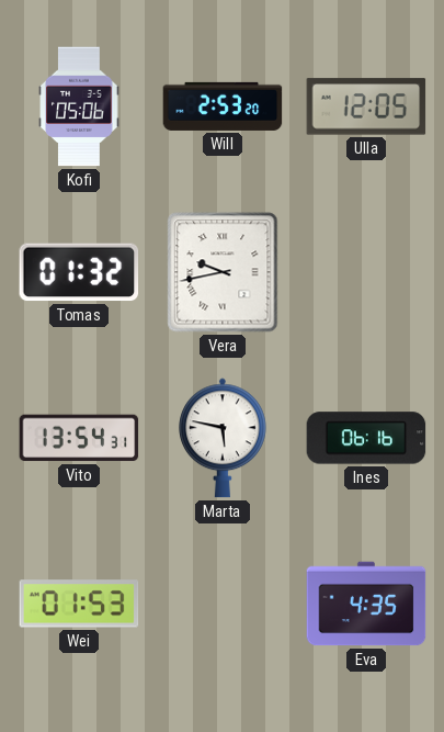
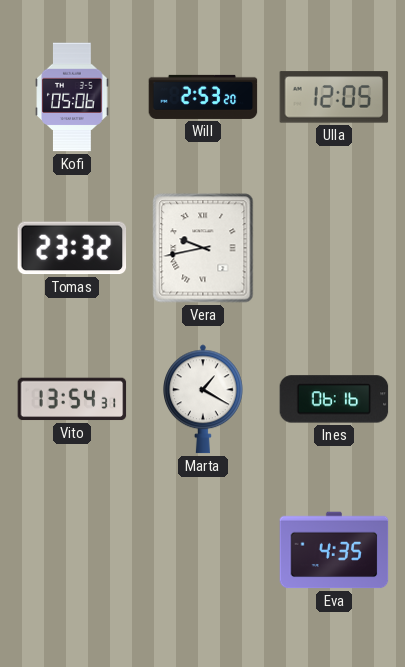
Tomas: 01:32 -> 23:32 (72, 248)
Marta: 5:47 -> 1:20 (204, 399)
Wei: 01:53 -> none (79, 604)
